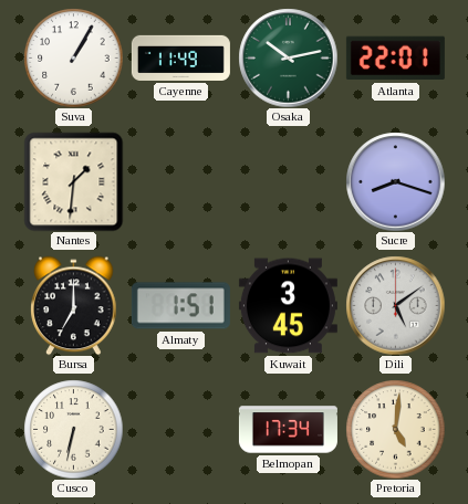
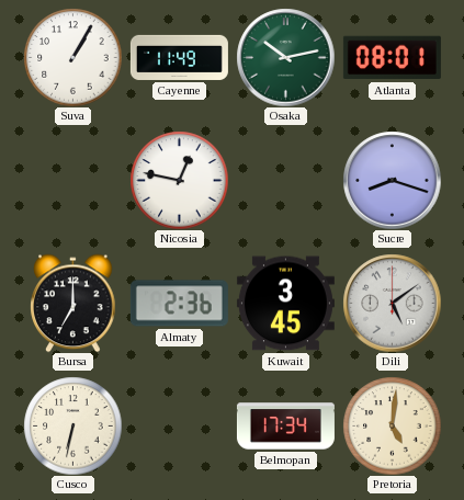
Atlanta: 22:01 -> 08:01 (392, 58)
Nantes: 1:31 -> none (73, 181)
Nicosia: none -> 12:47 (179, 180)
Almaty: 1:51 -> 2:36 (179, 304)
